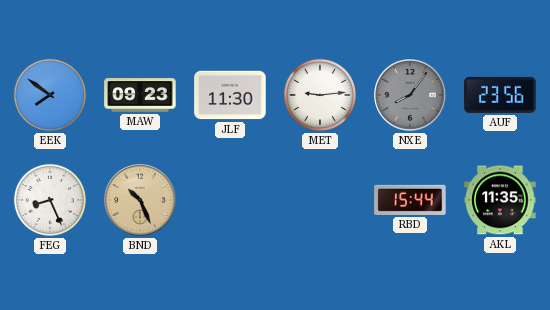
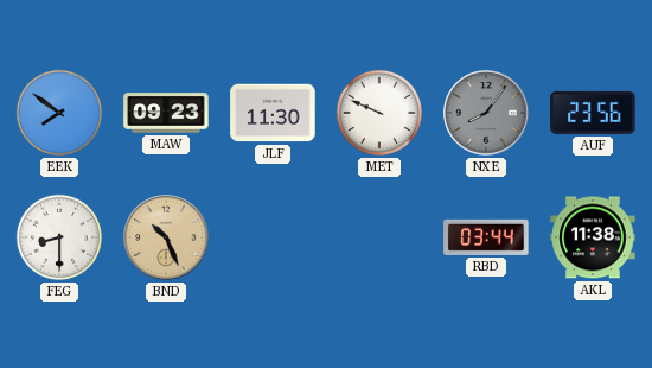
MET: 9:14 -> 9:49 (379, 113)
FEG: 8:26 -> 8:30 (59, 237)
RBD: 15:44 -> 03:44 (486, 237)
AKL: 11:35 -> 11:38 (593, 237)
